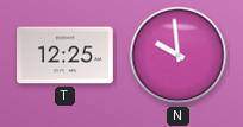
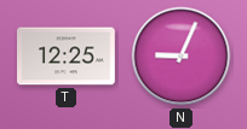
N: 9:59 -> 9:04 (182, 57)
